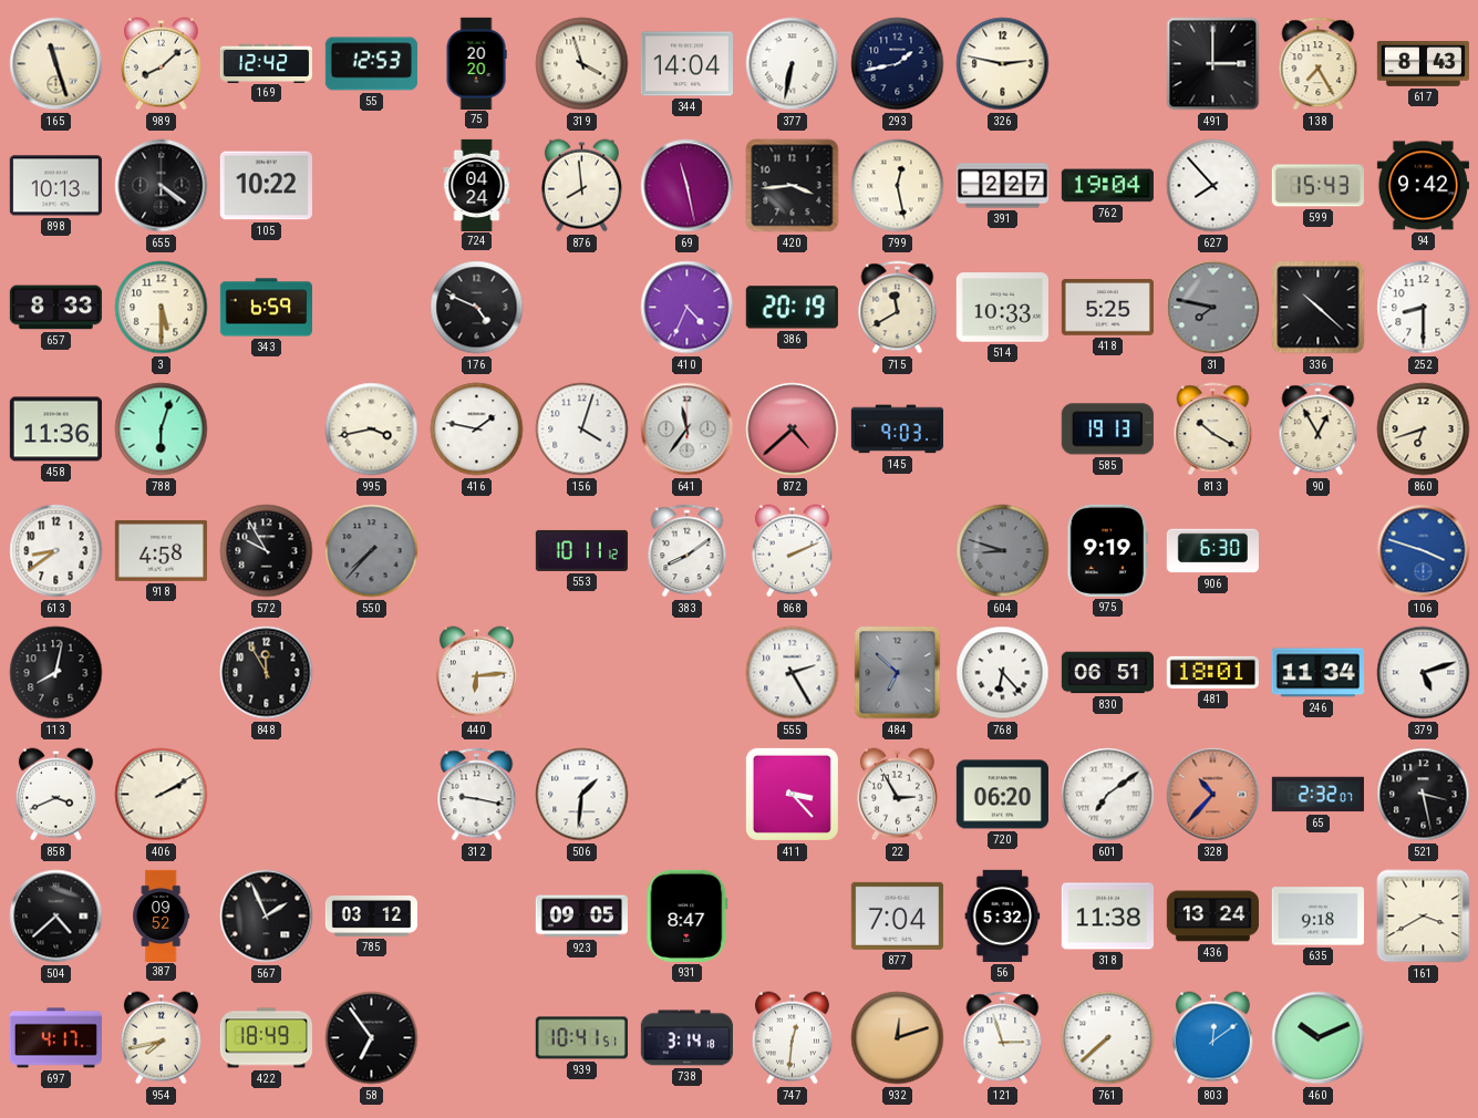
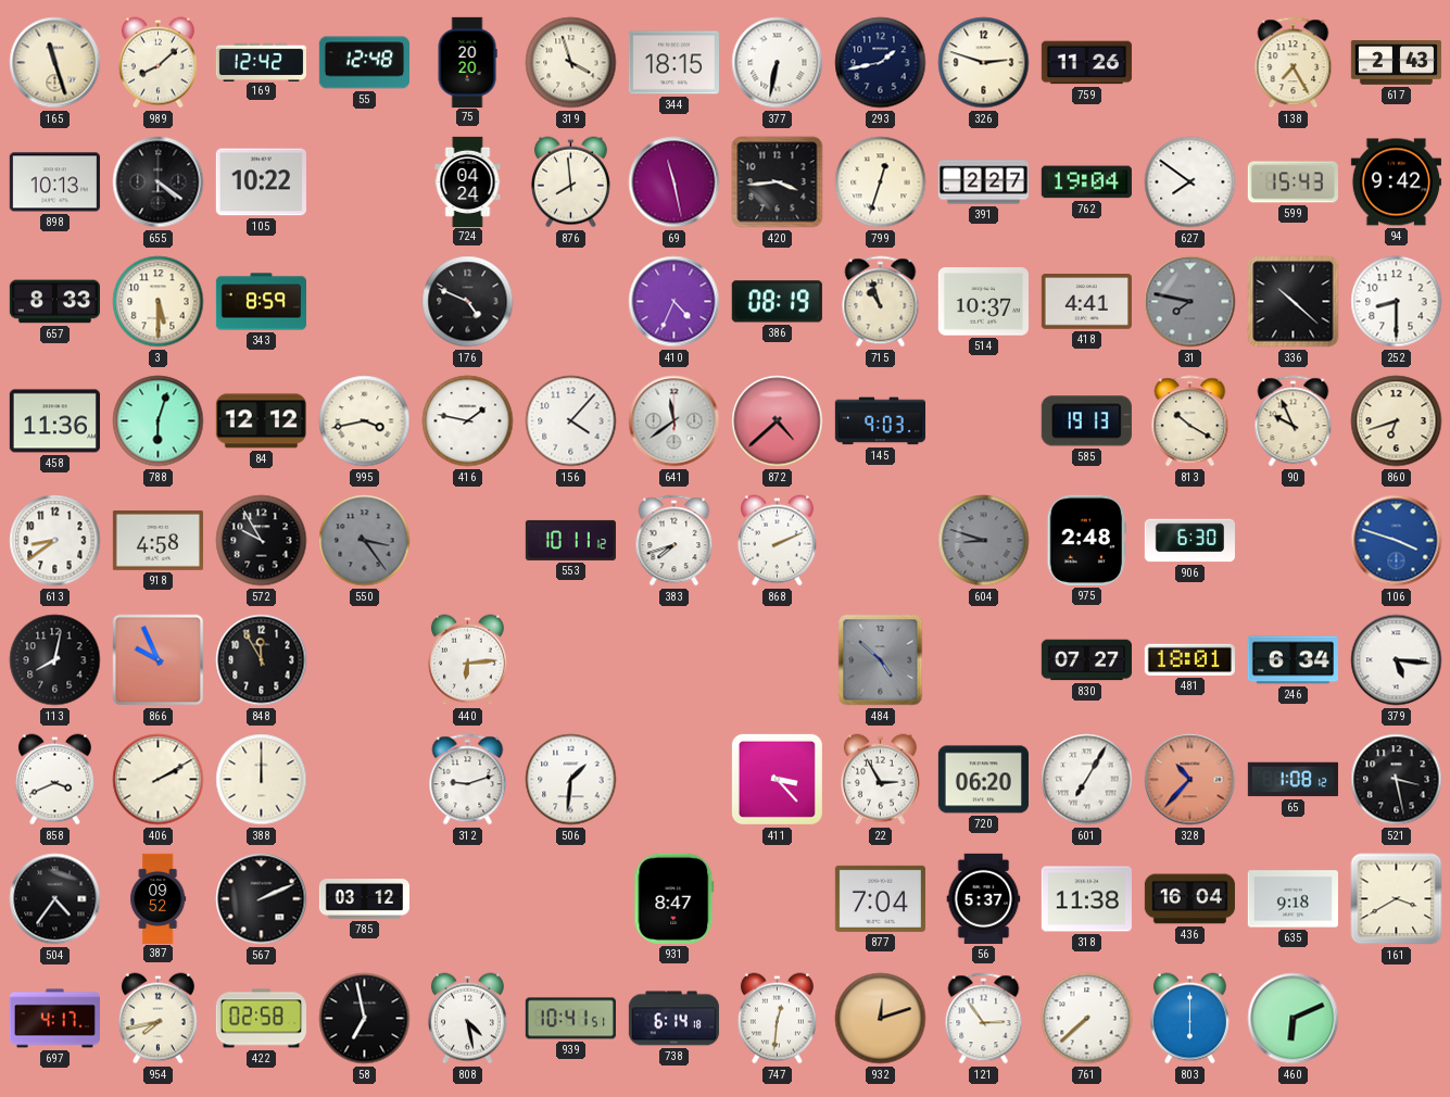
55: 12:53 -> 12:48 (364, 63)
344: 14:04 -> 18:15 (673, 63)
326: 2:47 -> 2:48 (984, 63)
759: none -> 11:26 (1086, 63)
491: 3:00 -> none (1213, 64)
617: 8:43 -> 2:43 (1396, 63)
799: 12:28 -> 12:33 (881, 182)
627: 7:53 -> 7:51 (1190, 182)
343: 6:59 -> 8:59 (261, 302)
386: 20:19 -> 08:19 (777, 302)
715: 11:40 -> 10:57 (881, 302)
514: 10:33 -> 10:37 (983, 302)
418: 5:25 -> 4:41 (1086, 302)
84: none -> 12:12 (261, 421)
156: 4:03 -> 4:07 (571, 421)
641: 11:36 -> 11:39 (674, 421)
90: 12:55 -> 9:56 (1294, 421)
550: 7:37 -> 3:24 (365, 541)
383: 8:09 -> 7:42 (674, 541)
975: 9:19 -> 2:48 (1086, 540)
866: none -> 9:56 (159, 660)
555: 2:25 -> none (793, 673)
484: 6:52 -> 4:52 (881, 660)
768: 6:23 -> none (1003, 673)
830: 06:51 -> 07:27 (1086, 660)
246: 11:34 -> 6:34 (1293, 660)
379: 5:12 -> 5:16 (1397, 660)
388: none -> 12:00 (262, 780)
312: 9:17 -> 9:12 (468, 780)
601: 7:09 -> 7:05 (1087, 780)
65: 2:32 -> 1:08 (1293, 780)
504: 4:38 -> 4:36 (55, 899)
567: 1:56 -> 2:11 (262, 899)
923: 09:05 -> none (581, 917)
56: 5:32 -> 5:37 (984, 898)
436: 13:24 -> 16:04 (1189, 899)
422: 18:49 -> 02:58 (261, 1019)
58: 6:54 -> 6:58 (365, 1019)
808: none -> 4:28 (467, 1019)
738: 3:14 -> 6:14 (673, 1019)
121: 2:57 -> 2:54 (984, 1019)
803: 12:09 -> 6:00 (1189, 1019)
460: 10:11 -> 6:11 (1294, 1019)
